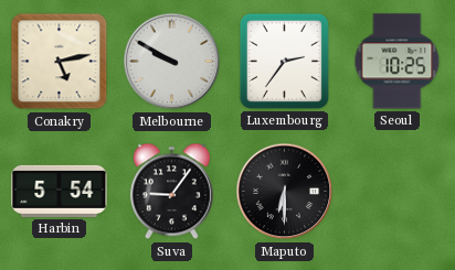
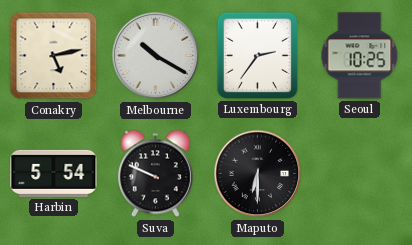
Melbourne: 9:50 -> 10:20 (156, 56)
Suva: 9:06 -> 9:49 (155, 174)
